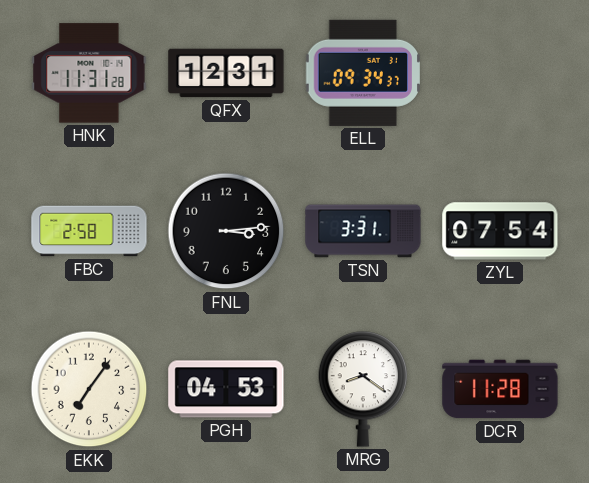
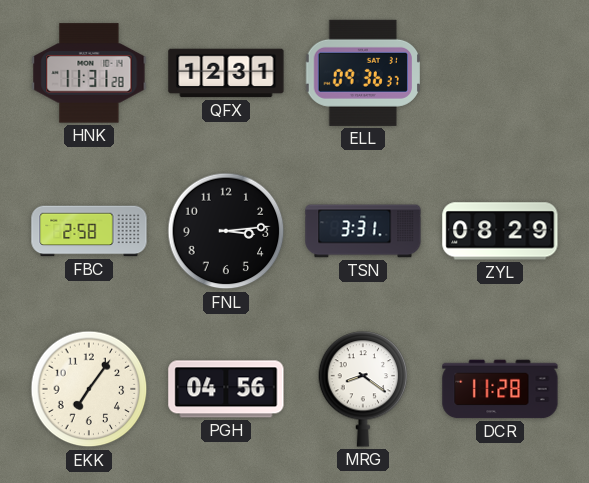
ELL: 09:34 -> 09:36 (362, 73)
ZYL: 07:54 -> 08:29 (500, 231)
PGH: 04:53 -> 04:56 (226, 389)
